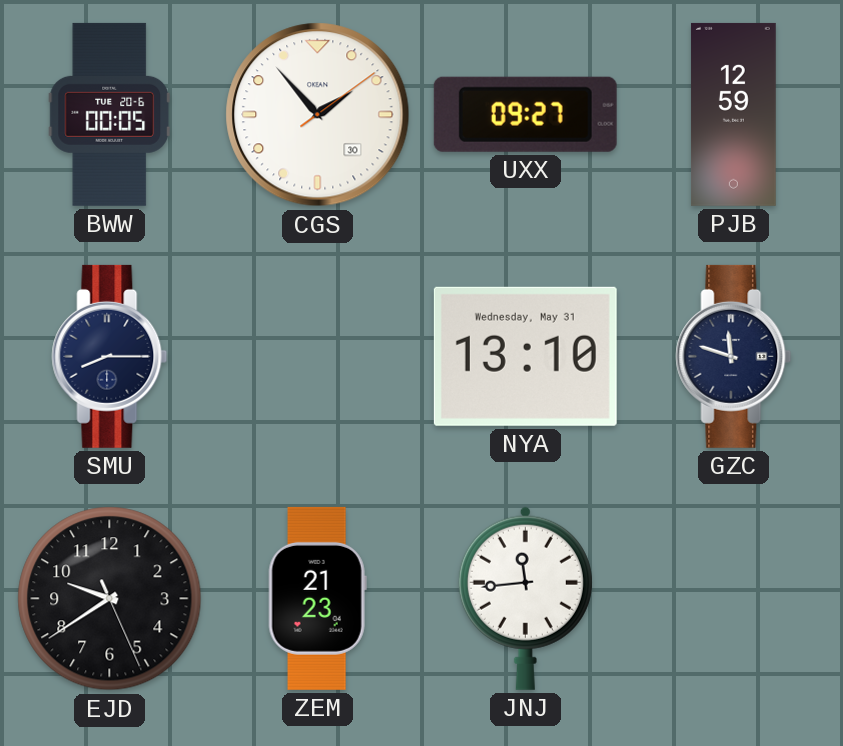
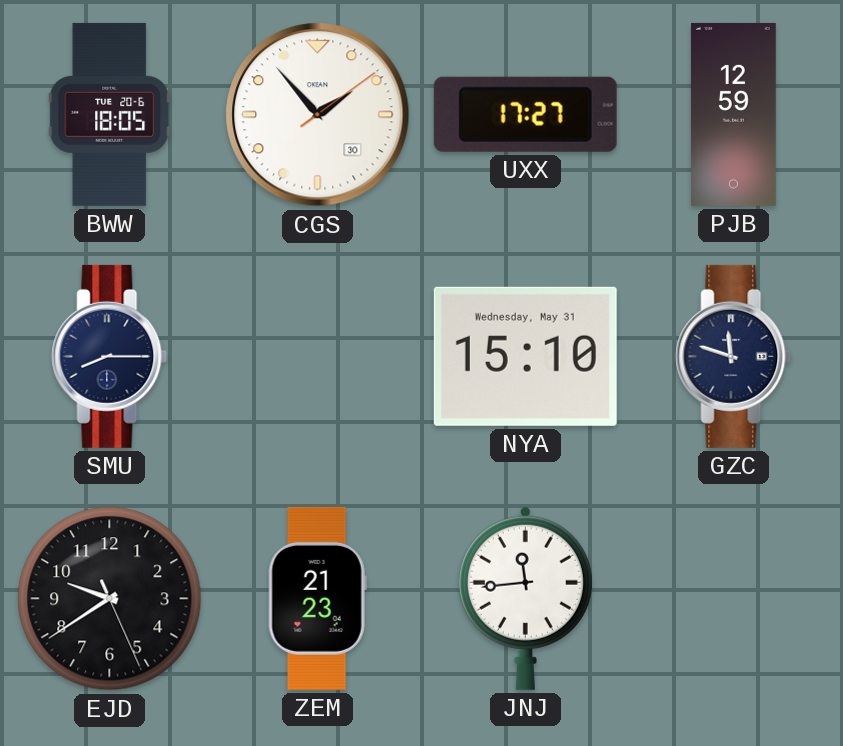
BWW: 00:05 -> 18:05 (110, 114)
UXX: 09:27 -> 17:27 (525, 114)
NYA: 13:10 -> 15:10 (525, 356)
